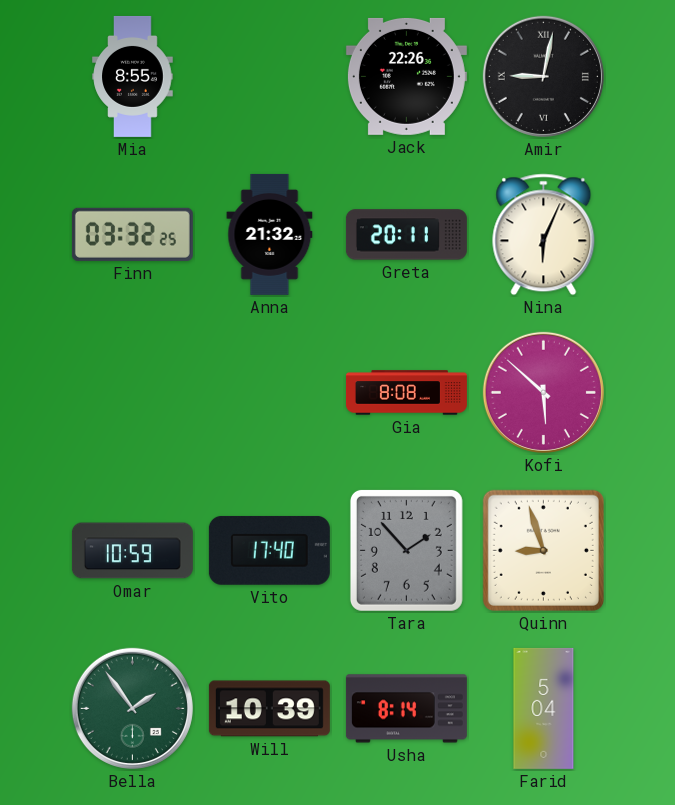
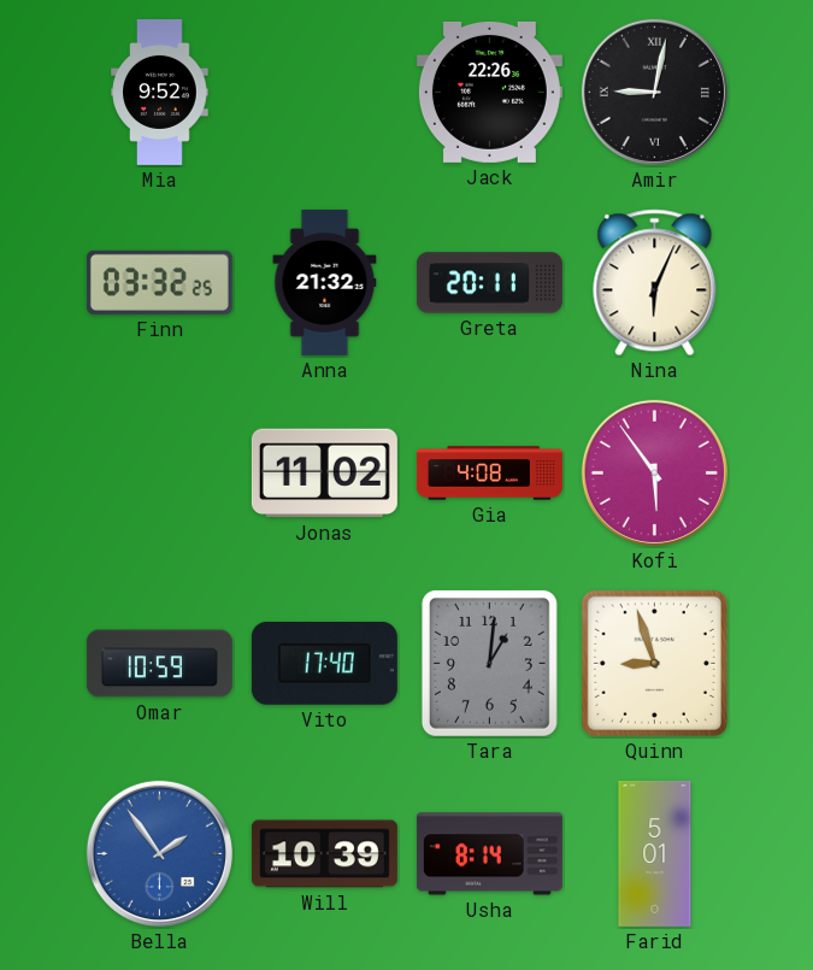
Mia: 8:55 -> 9:52 (160, 92)
Jonas: none -> 11:02 (324, 474)
Gia: 8:08 -> 4:08 (489, 474)
Kofi: 5:52 -> 5:54 (654, 472)
Tara: 1:53 -> 1:01 (489, 663)
Bella dial: green -> blue (159, 853)
Farid: 5:04 -> 5:01 (655, 853)
